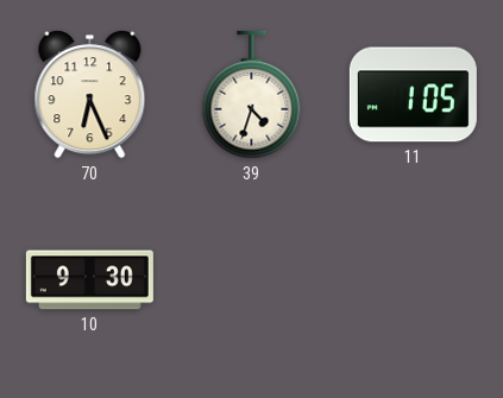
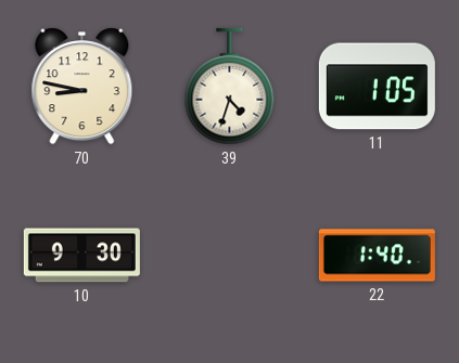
70: 6:26 -> 8:47 (82, 87)
22: none -> 1:40 (377, 256)
